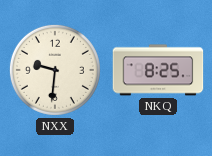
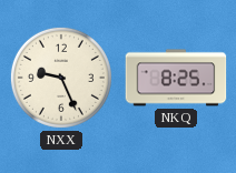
NXX: 9:31 -> 9:26 (61, 78)
